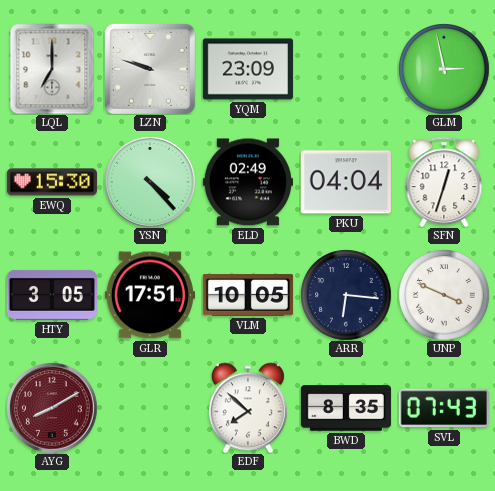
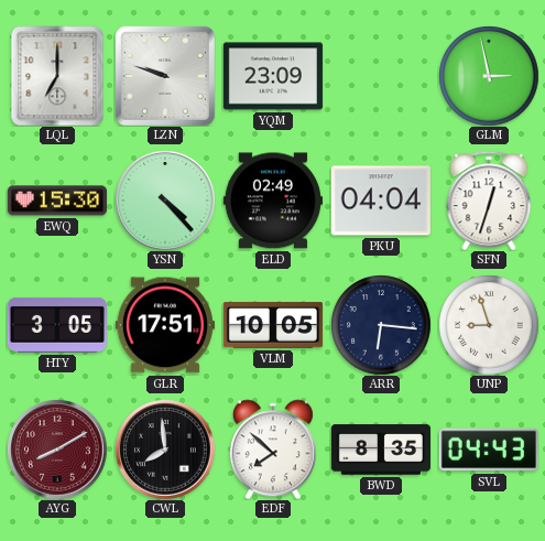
UNP: 3:49 -> 8:57 (489, 325)
CWL: none -> 7:59 (165, 450)
SVL: 07:43 -> 04:43 (489, 450)
